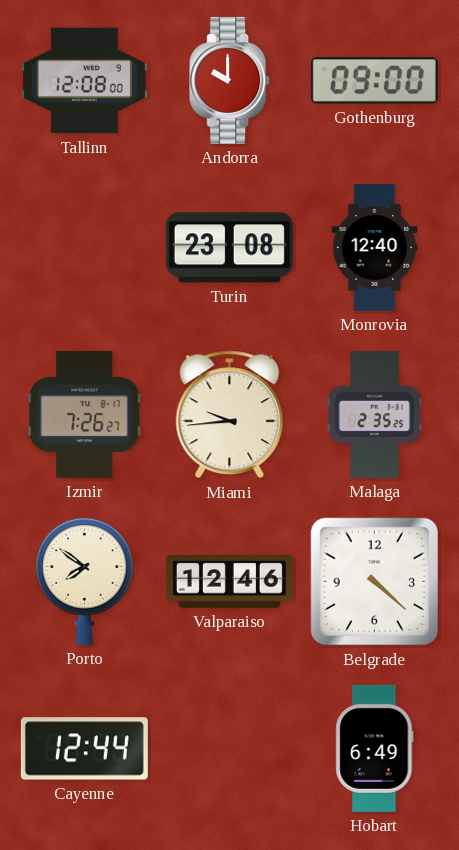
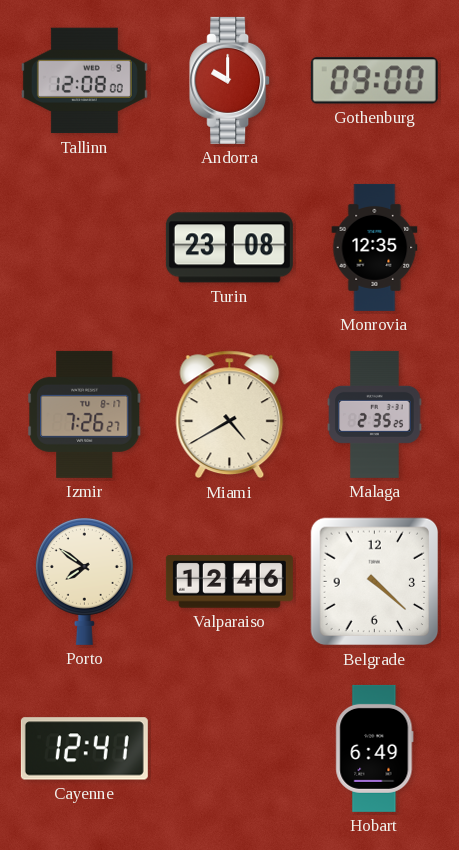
Monrovia: 12:40 -> 12:35 (375, 247)
Miami: 9:44 -> 4:40 (230, 415)
Cayenne: 12:44 -> 12:41 (84, 749)
